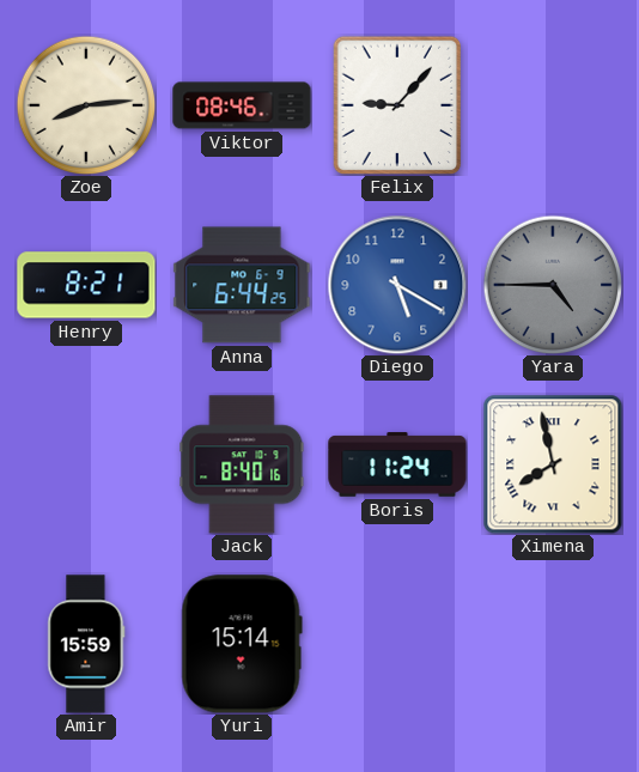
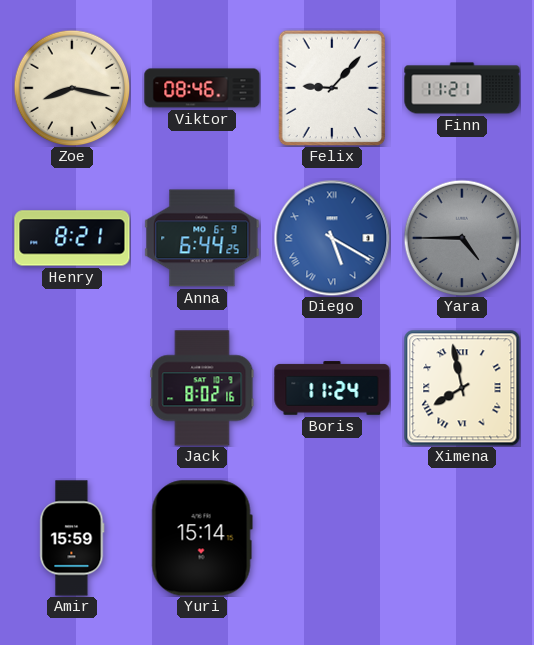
Zoe: 8:14 -> 8:17 (72, 88)
Finn: none -> 11:21 (462, 88)
Diego numerals: Arabic -> Roman (332, 238)
Jack: 8:40 -> 8:02 (202, 388)
